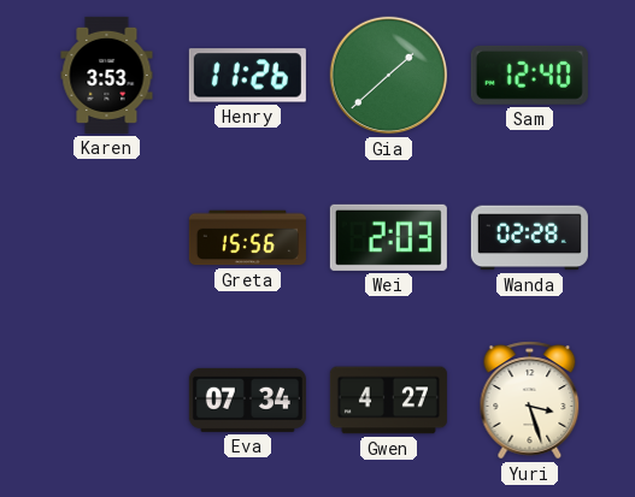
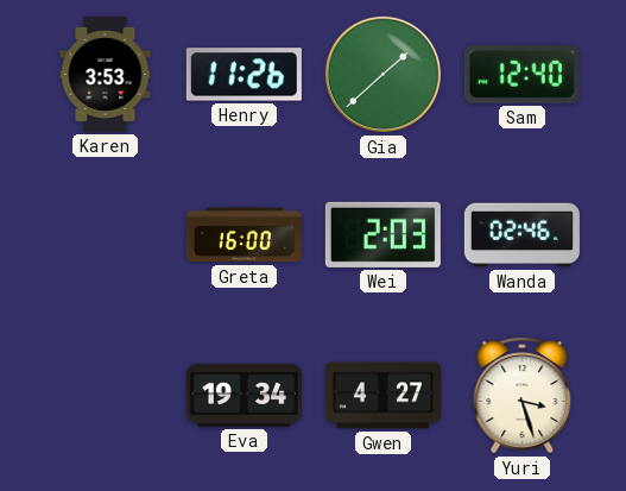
Greta: 15:56 -> 16:00 (244, 235)
Wanda: 02:28 -> 02:46 (521, 235)
Eva: 07:34 -> 19:34 (244, 395)
